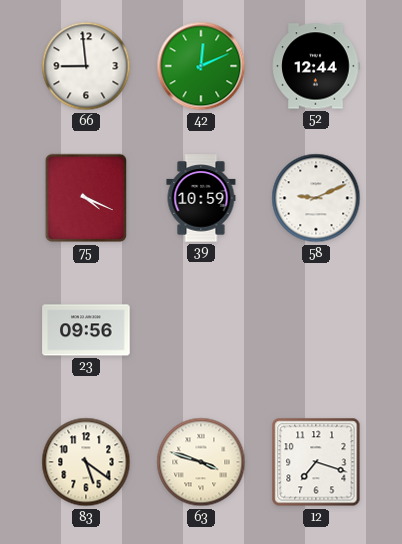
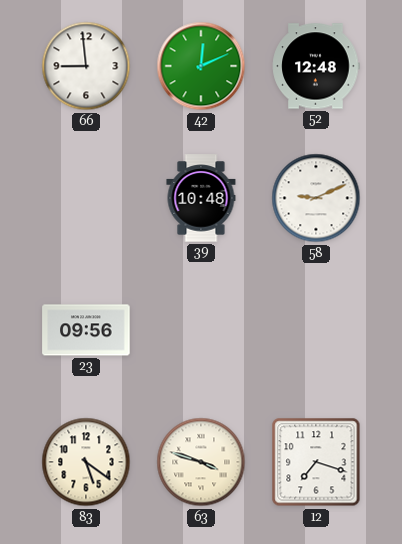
52: 12:44 -> 12:48 (316, 66)
75: 4:19 -> none (86, 198)
39: 10:59 -> 10:48 (201, 198)
